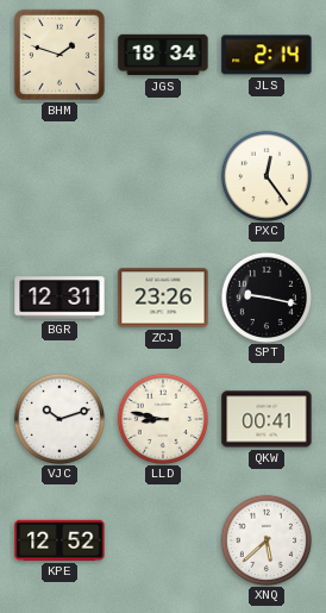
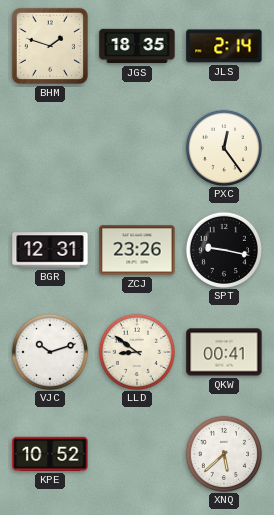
JGS: 18:34 -> 18:35 (137, 46)
LLD: 8:47 -> 8:51 (136, 351)
KPE: 12:52 -> 10:52 (50, 454)
